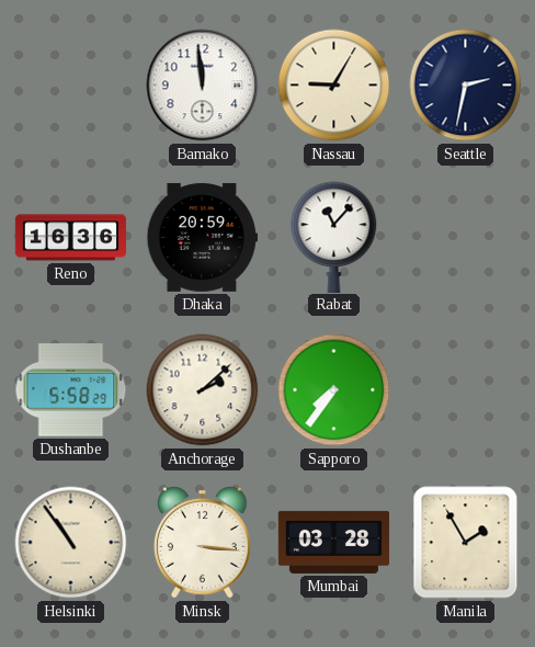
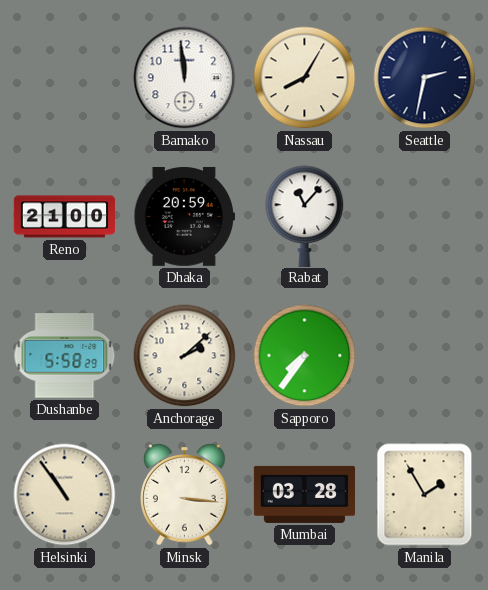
Nassau: 9:05 -> 8:05 (305, 78)
Reno: 16:36 -> 21:00 (65, 217)
